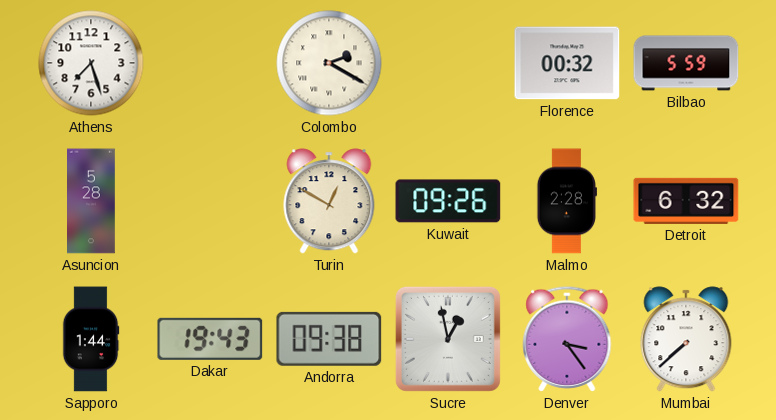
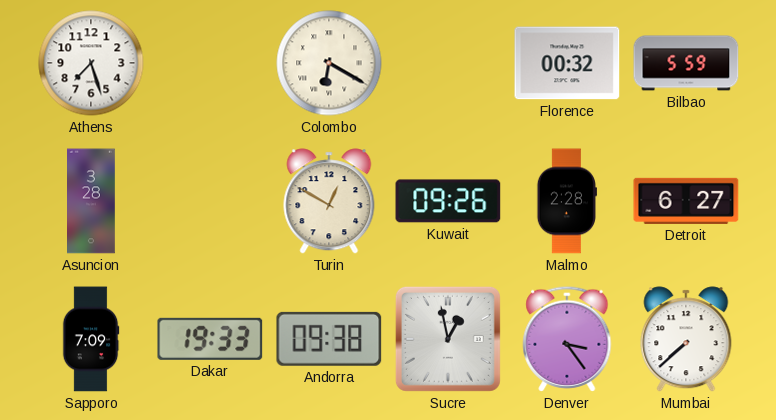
Colombo: 2:20 -> 6:20 (329, 63)
Asuncion: 5:28 -> 3:28 (91, 201)
Detroit: 6:32 -> 6:27 (686, 201)
Sapporo: 1:44 -> 7:09 (91, 339)
Dakar: 19:43 -> 19:33 (210, 339)
